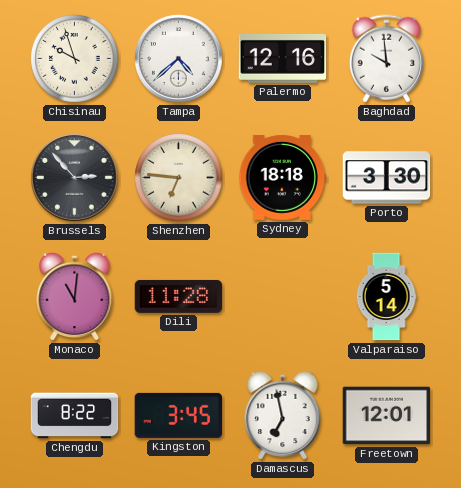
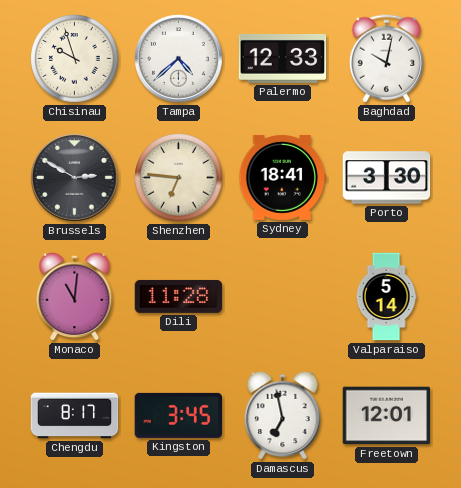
Palermo: 12:16 -> 12:33 (283, 58)
Baghdad: 9:59 -> 10:02 (386, 59)
Brussels: 2:53 -> 2:50 (75, 178)
Sydney: 18:18 -> 18:41 (283, 177)
Chengdu: 8:22 -> 8:17 (75, 416)
